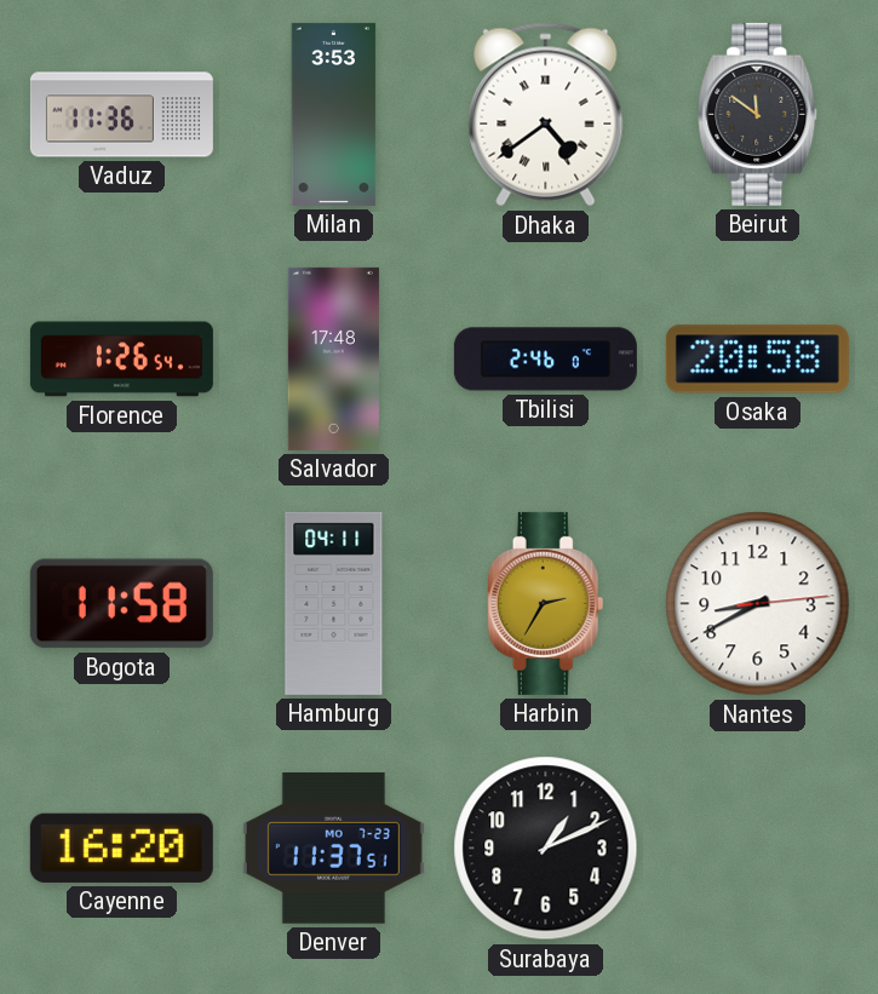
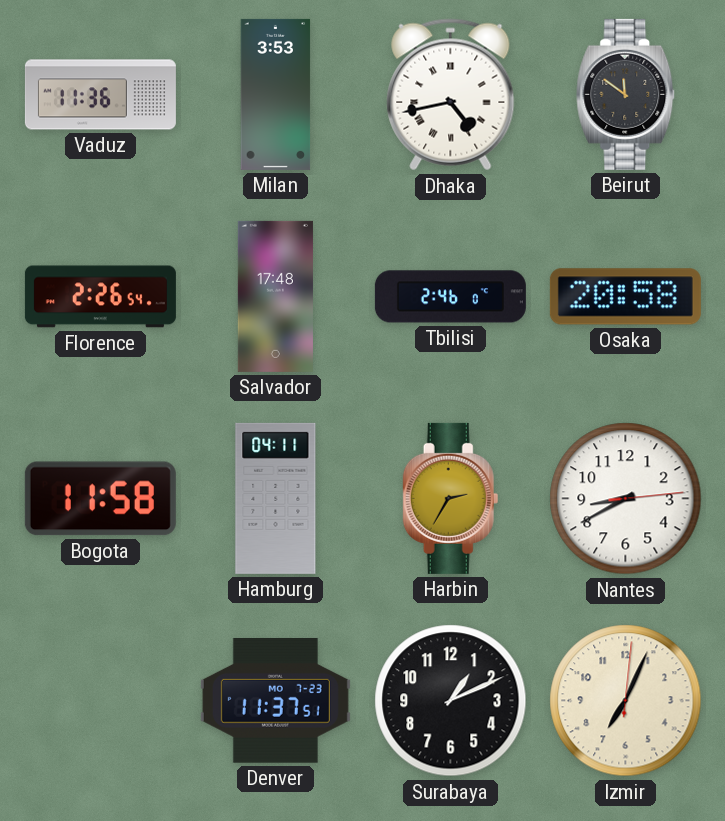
Dhaka: 4:39 -> 4:43 (451, 95)
Florence: 1:26 -> 2:26 (100, 297)
Cayenne: 16:20 -> none (121, 848)
Izmir: none -> 7:04 (626, 701)
